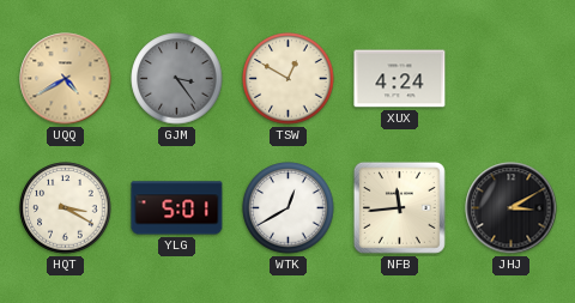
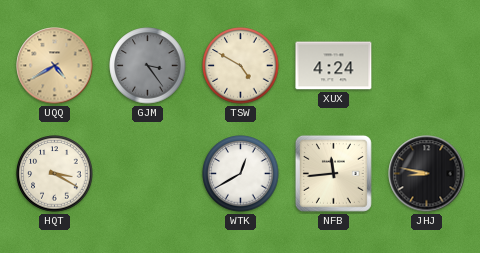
TSW: 12:50 -> 4:50 (241, 66)
YLG: 5:01 -> none (177, 208)
JHJ: 3:10 -> 8:47 (427, 174)
